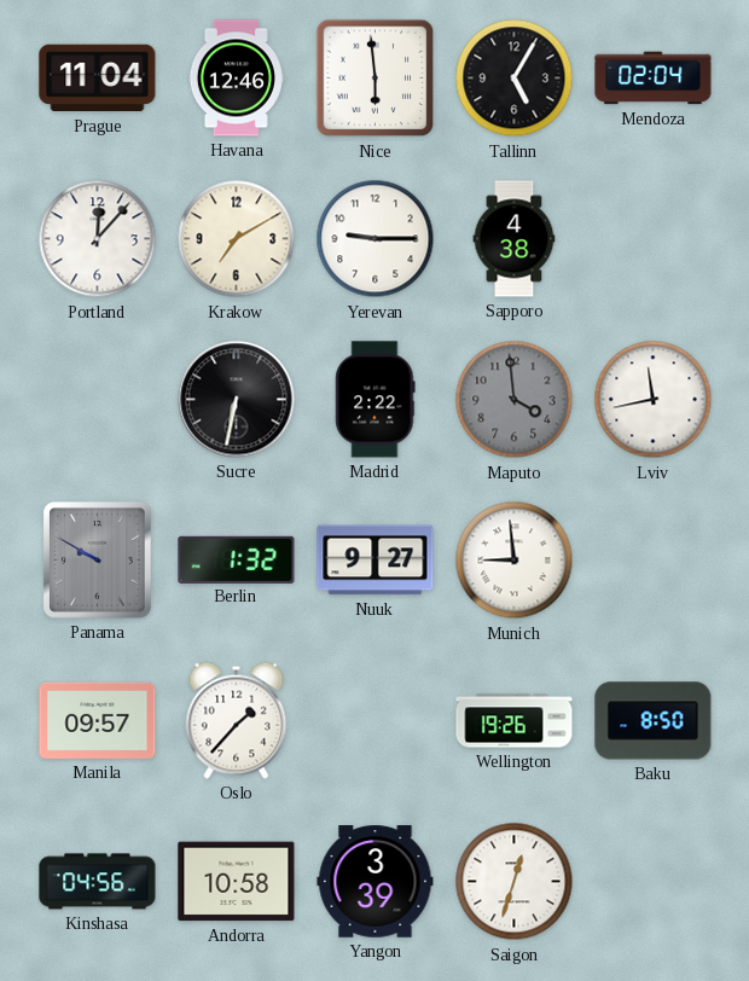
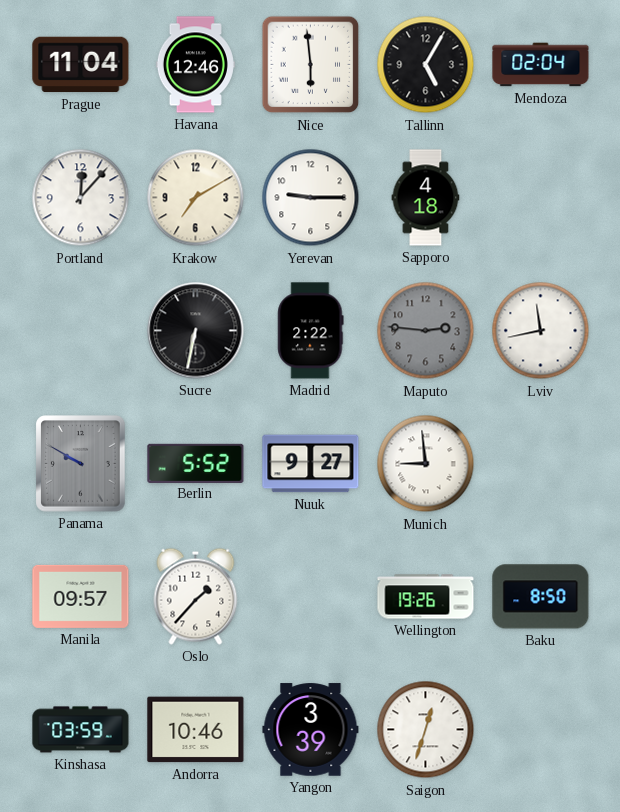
Sapporo: 4:38 -> 4:18 (426, 198)
Maputo: 3:59 -> 2:46 (426, 331)
Berlin: 1:32 -> 5:52 (196, 463)
Kinshasa: 04:56 -> 03:59 (81, 730)
Andorra: 10:58 -> 10:46 (196, 730)
